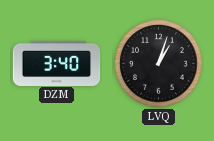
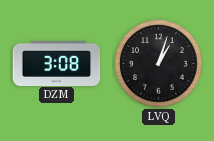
DZM: 3:40 -> 3:08 (57, 63)
